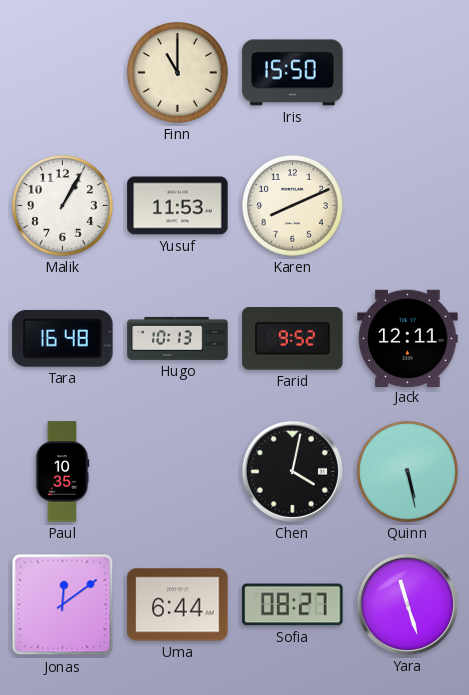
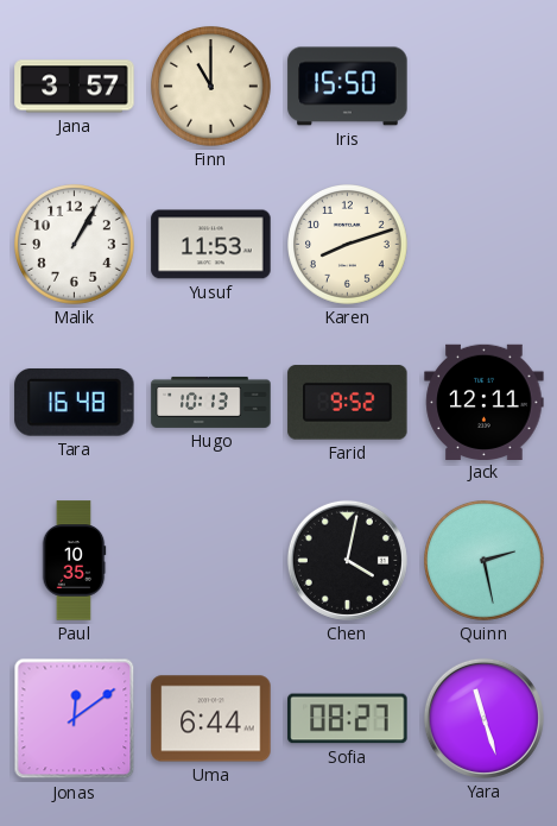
Jana: none -> 3:57 (75, 87)
Karen: 8:11 -> 8:12 (348, 245)
Quinn: 5:28 -> 2:28 (485, 561)
